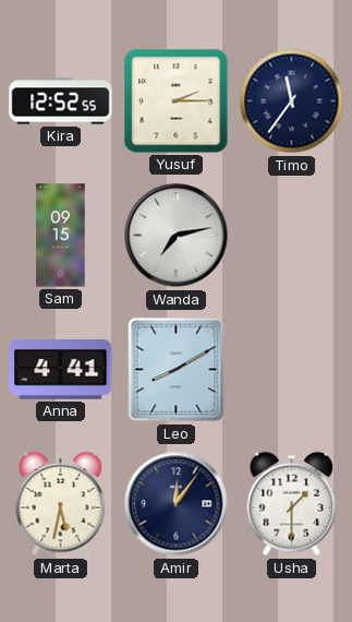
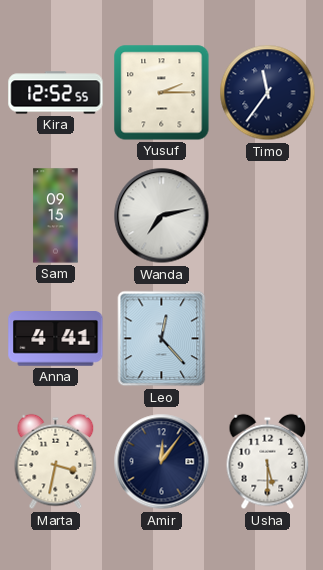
Leo: 8:10 -> 12:23 (162, 339)
Marta: 5:32 -> 3:32 (56, 462)
Usha: 1:30 -> 5:30 (268, 462)
